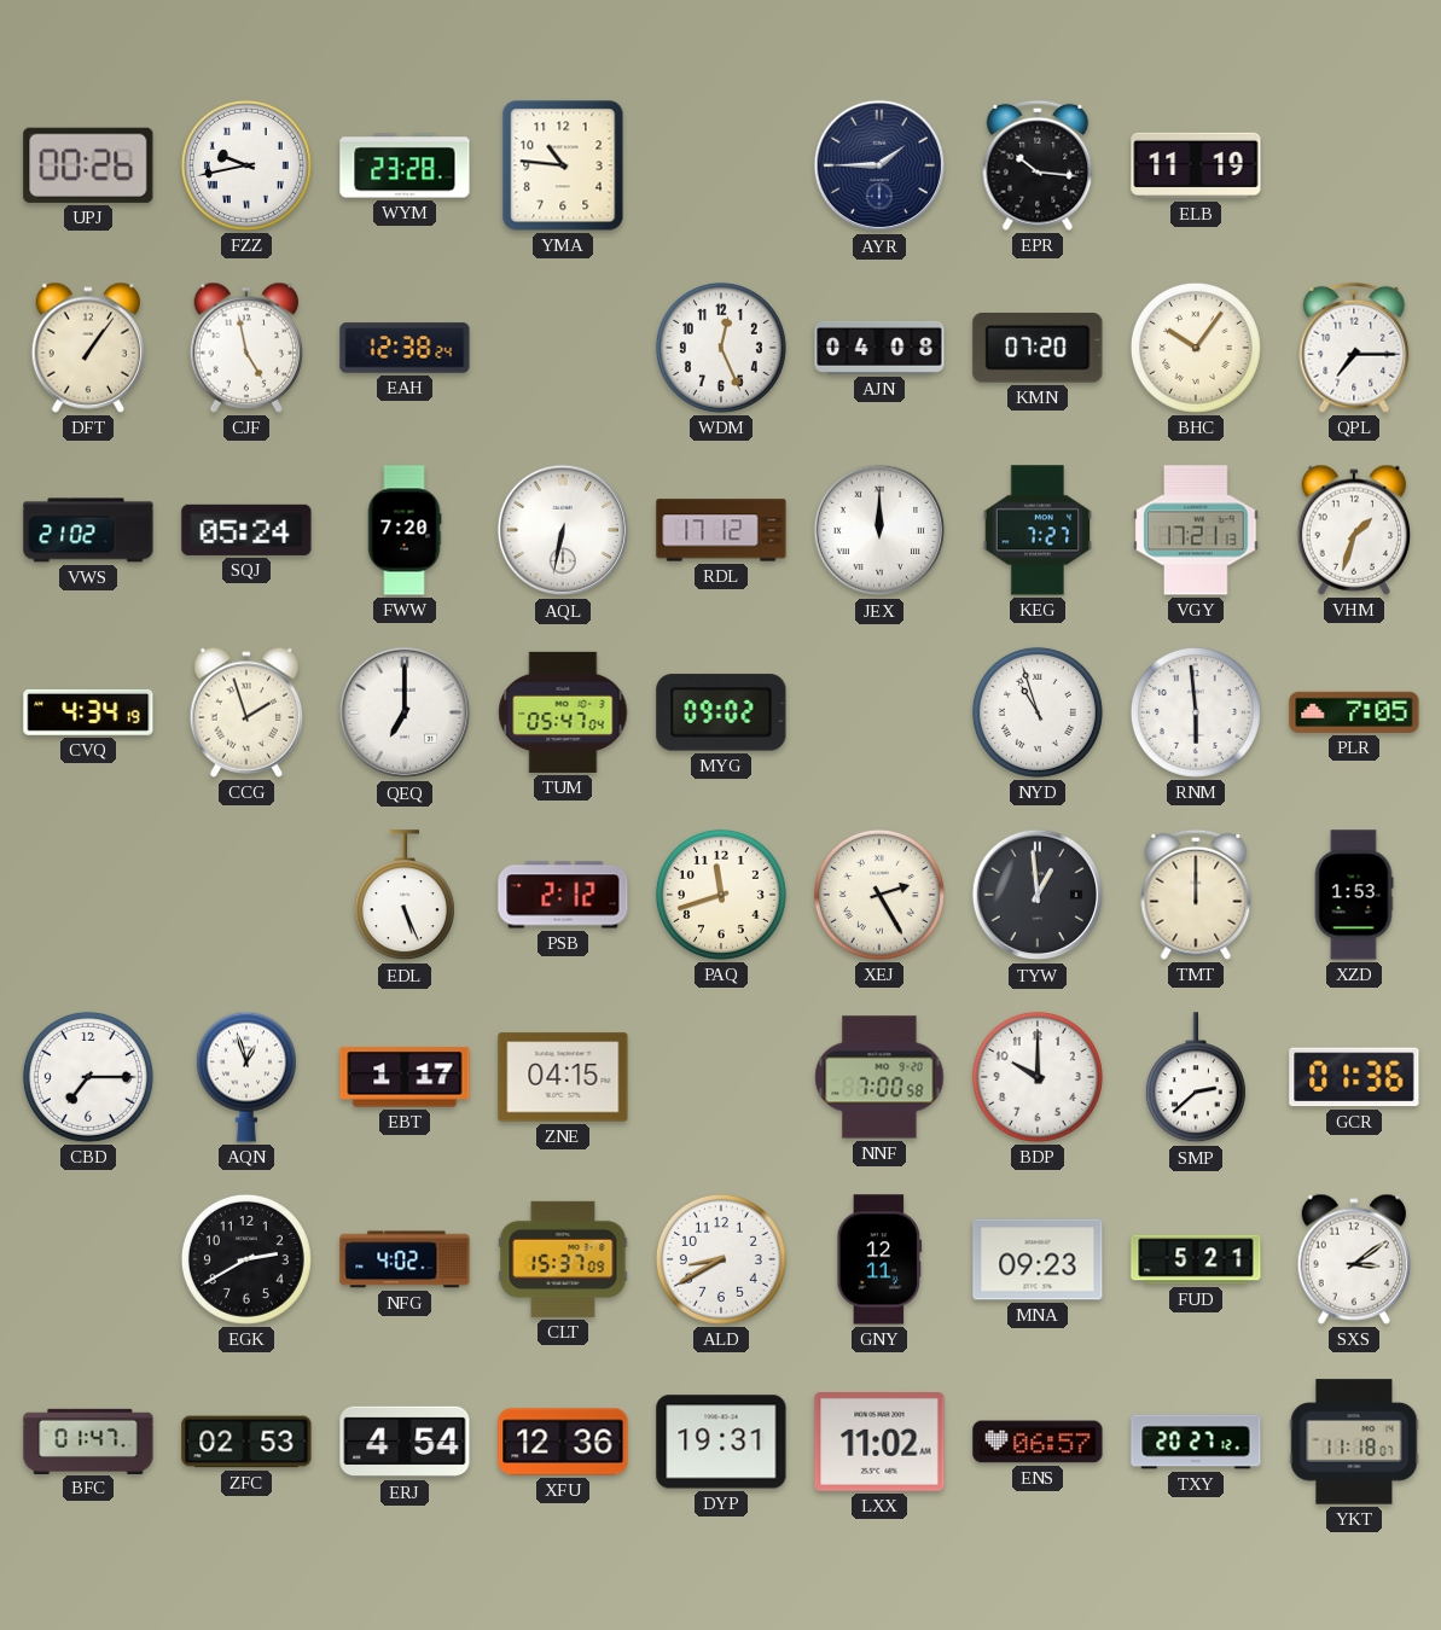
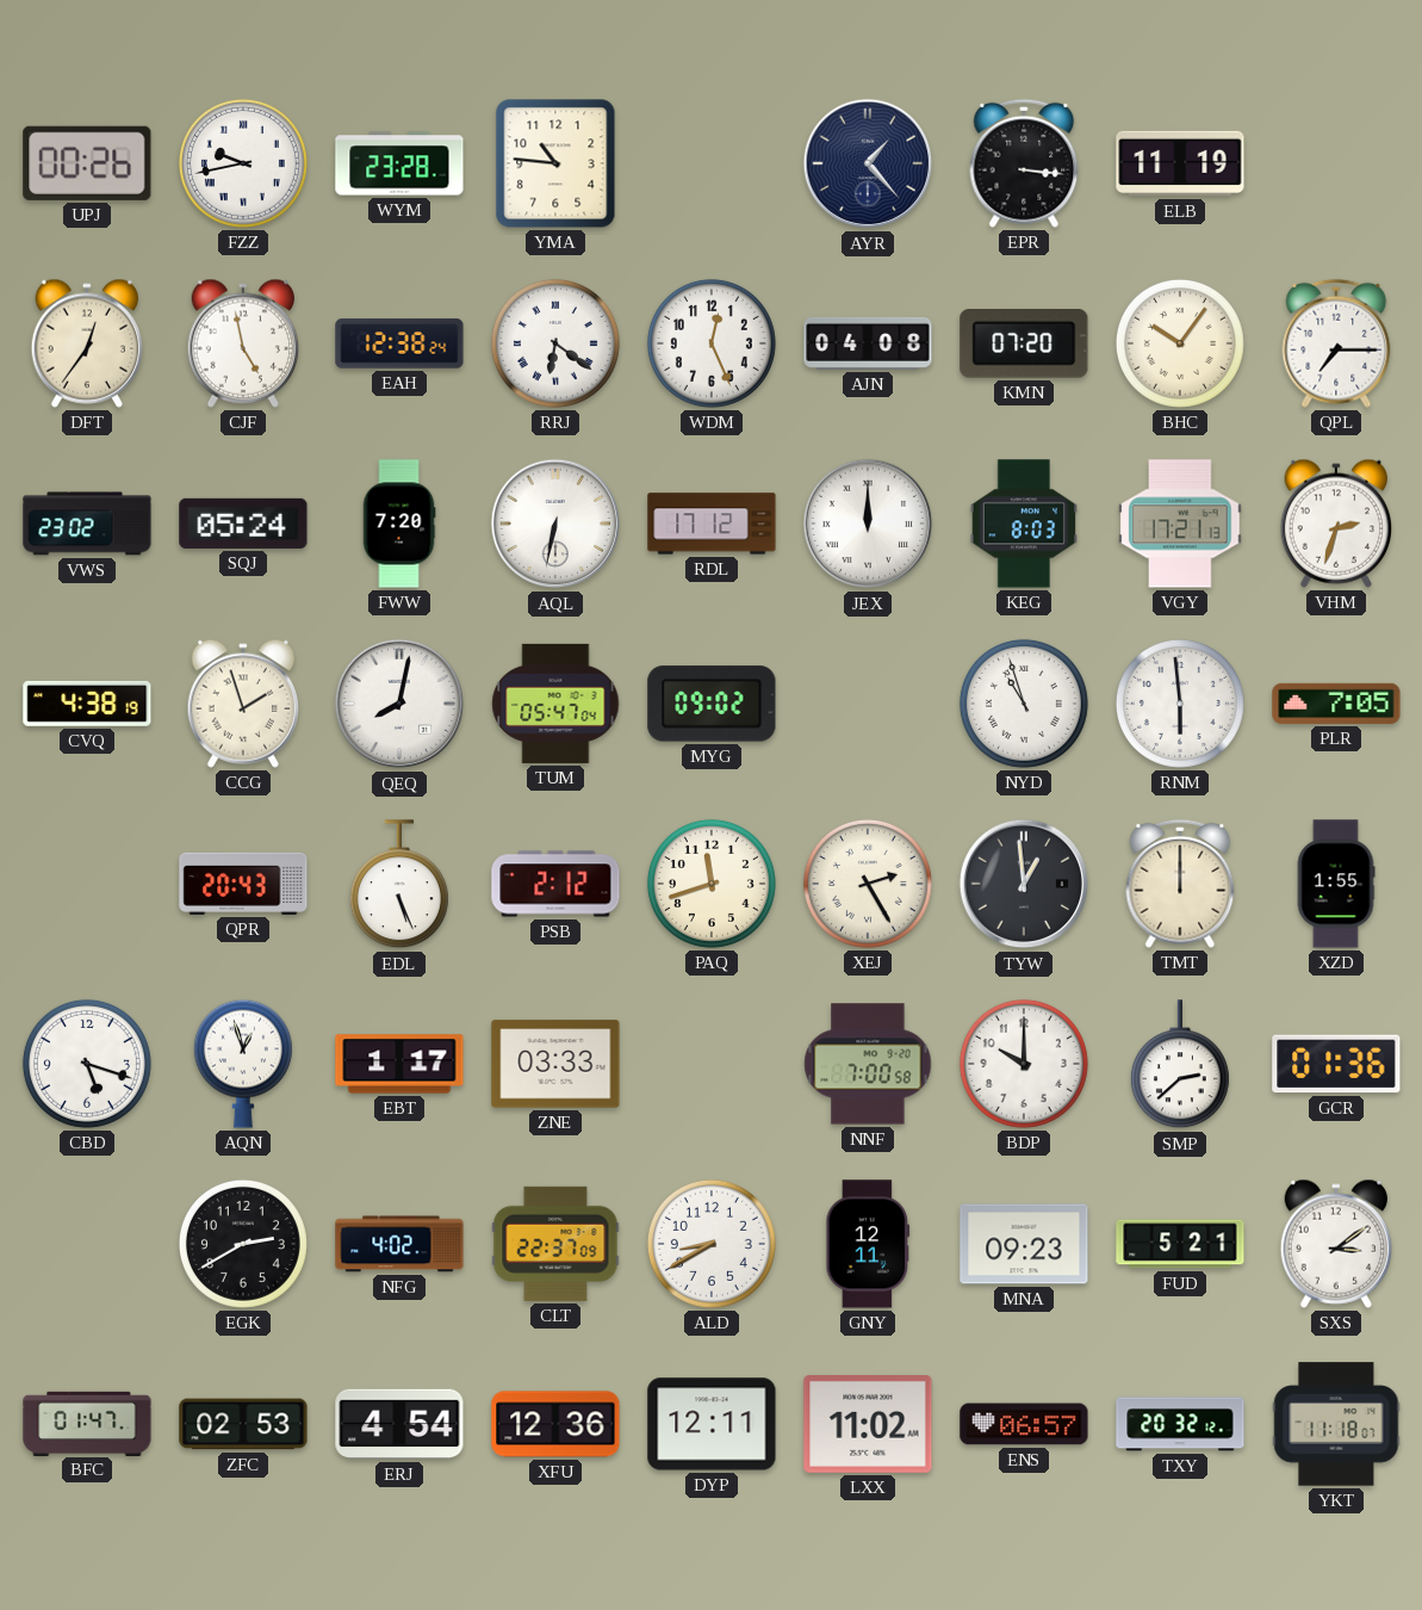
AYR: 1:45 -> 1:23 (868, 163)
EPR: 10:16 -> 3:16 (1024, 163)
DFT: 1:06 -> 12:36 (86, 343)
RRJ: none -> 6:21 (555, 343)
VWS: 21:02 -> 23:02 (87, 524)
KEG: 7:27 -> 8:03 (1024, 524)
VHM: 1:33 -> 2:33 (1335, 524)
CVQ: 4:34 -> 4:38 (87, 704)
QEQ: 7:00 -> 8:02 (399, 704)
QPR: none -> 20:43 (243, 884)
XZD: 1:53 -> 1:55 (1336, 884)
CBD: 7:15 -> 5:18 (87, 1064)
ZNE: 04:15 -> 03:33 (555, 1064)
CLT: 15:37 -> 22:37 (555, 1244)
DYP: 19:31 -> 12:11 (712, 1424)
TXY: 20:27 -> 20:32 (1180, 1424)
